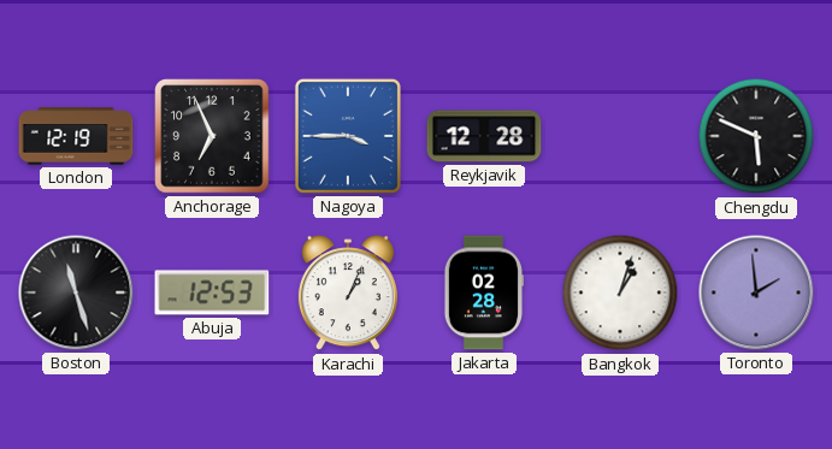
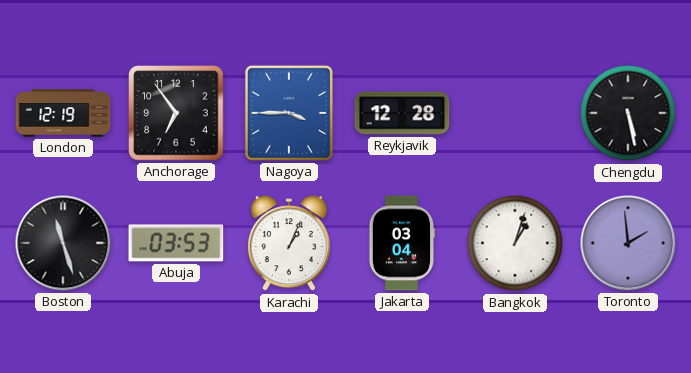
Anchorage: 6:56 -> 6:54 (176, 113)
Chengdu: 5:49 -> 5:28 (628, 113)
Abuja: 12:53 -> 03:53 (176, 243)
Jakarta: 02:28 -> 03:04 (401, 243)
